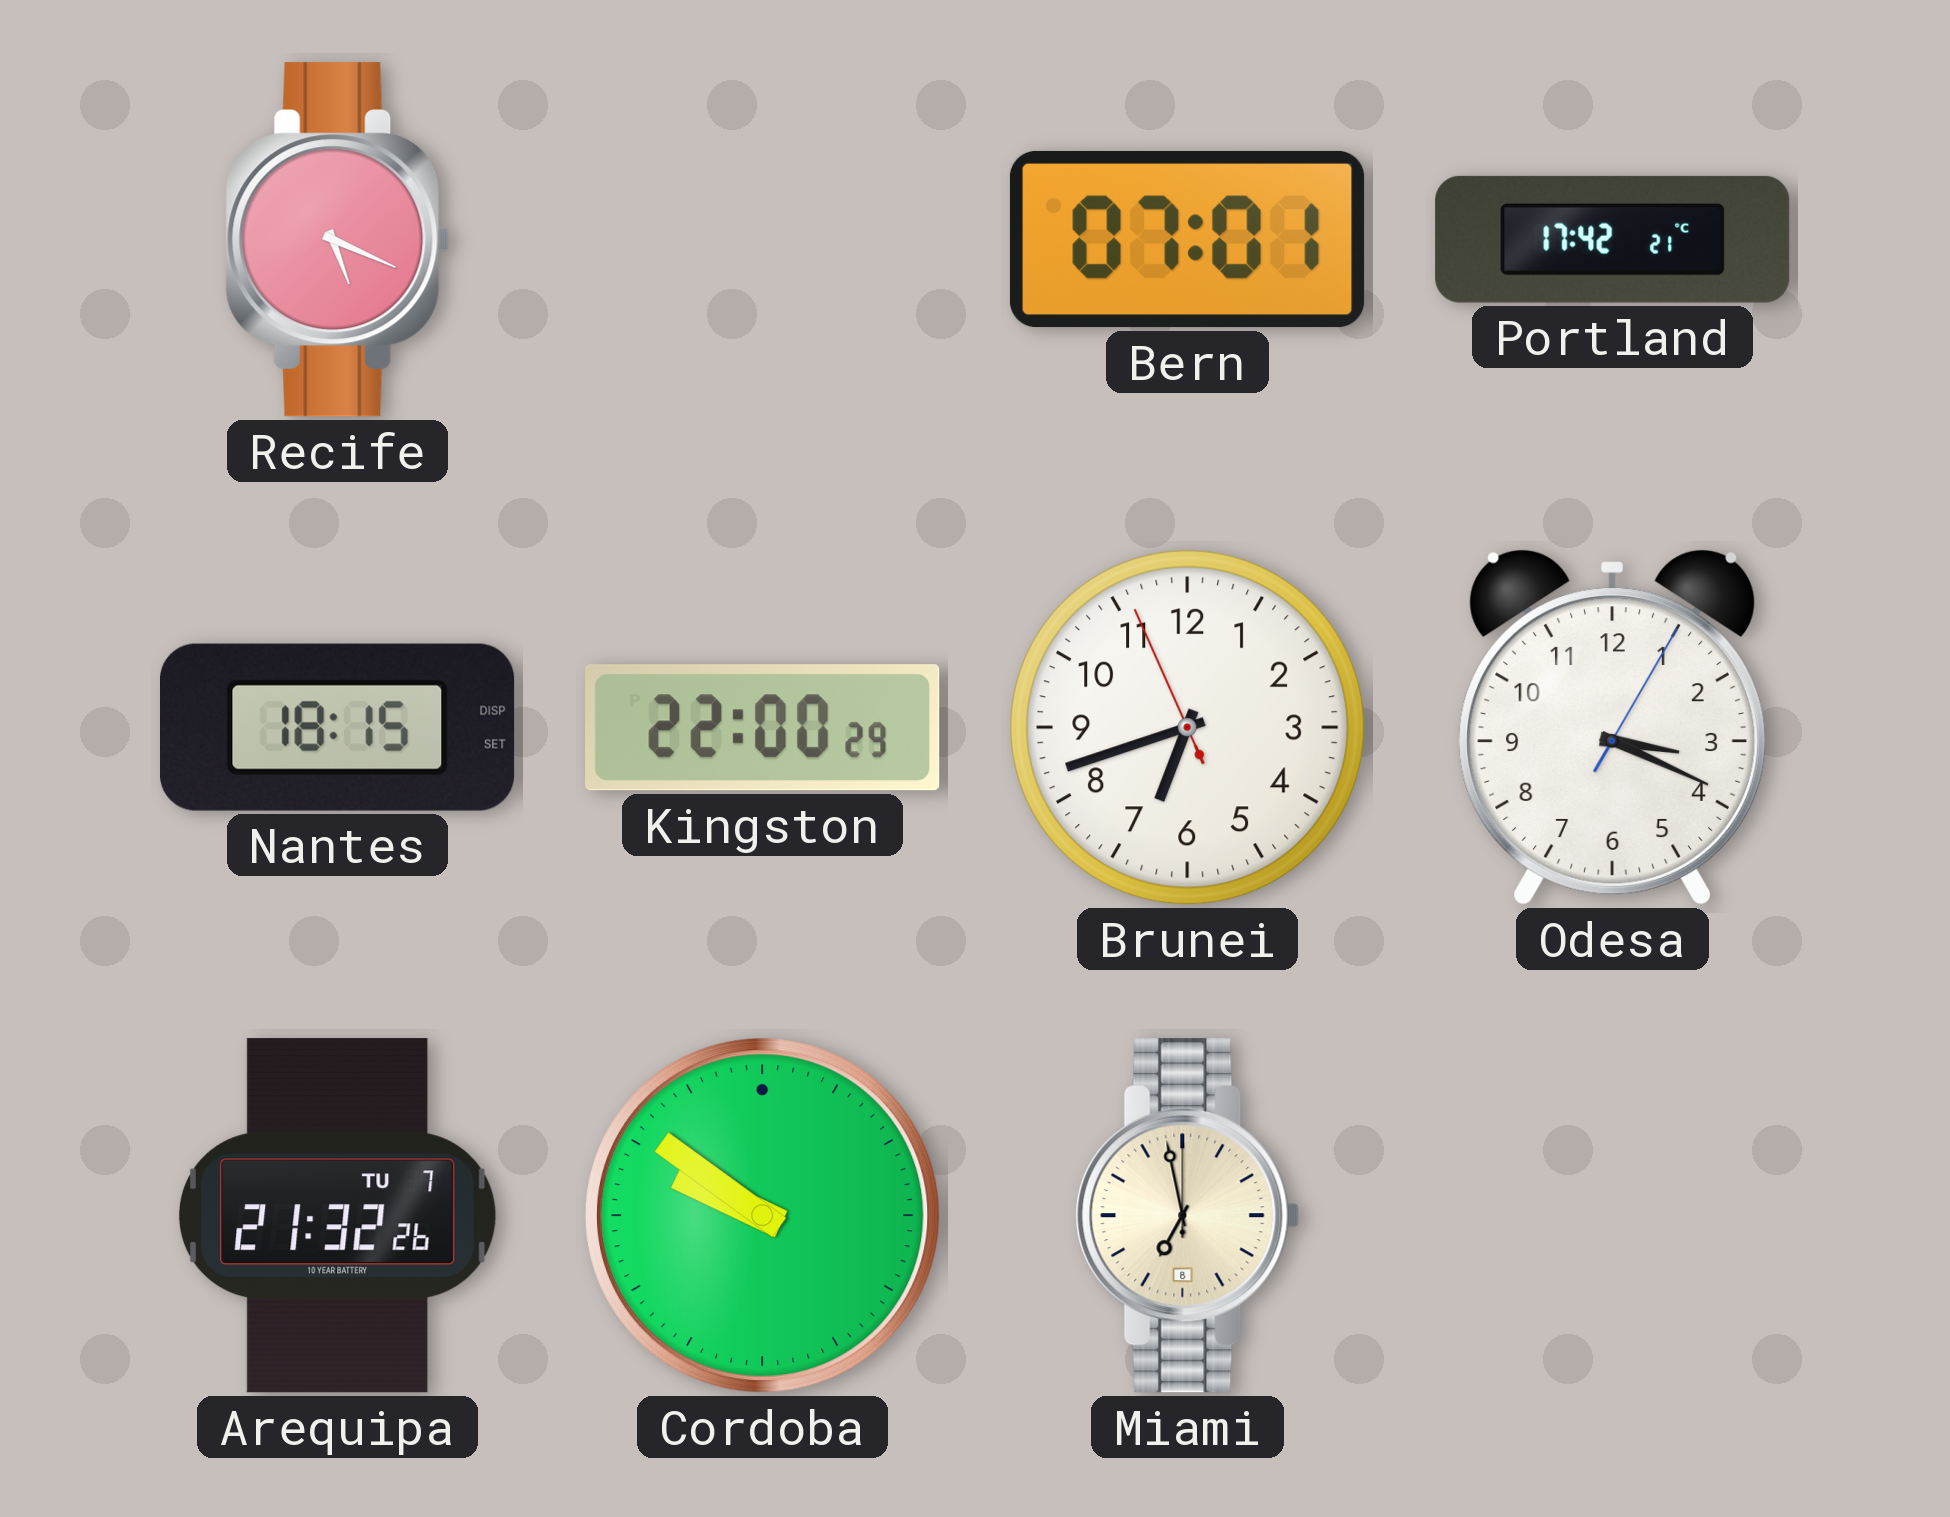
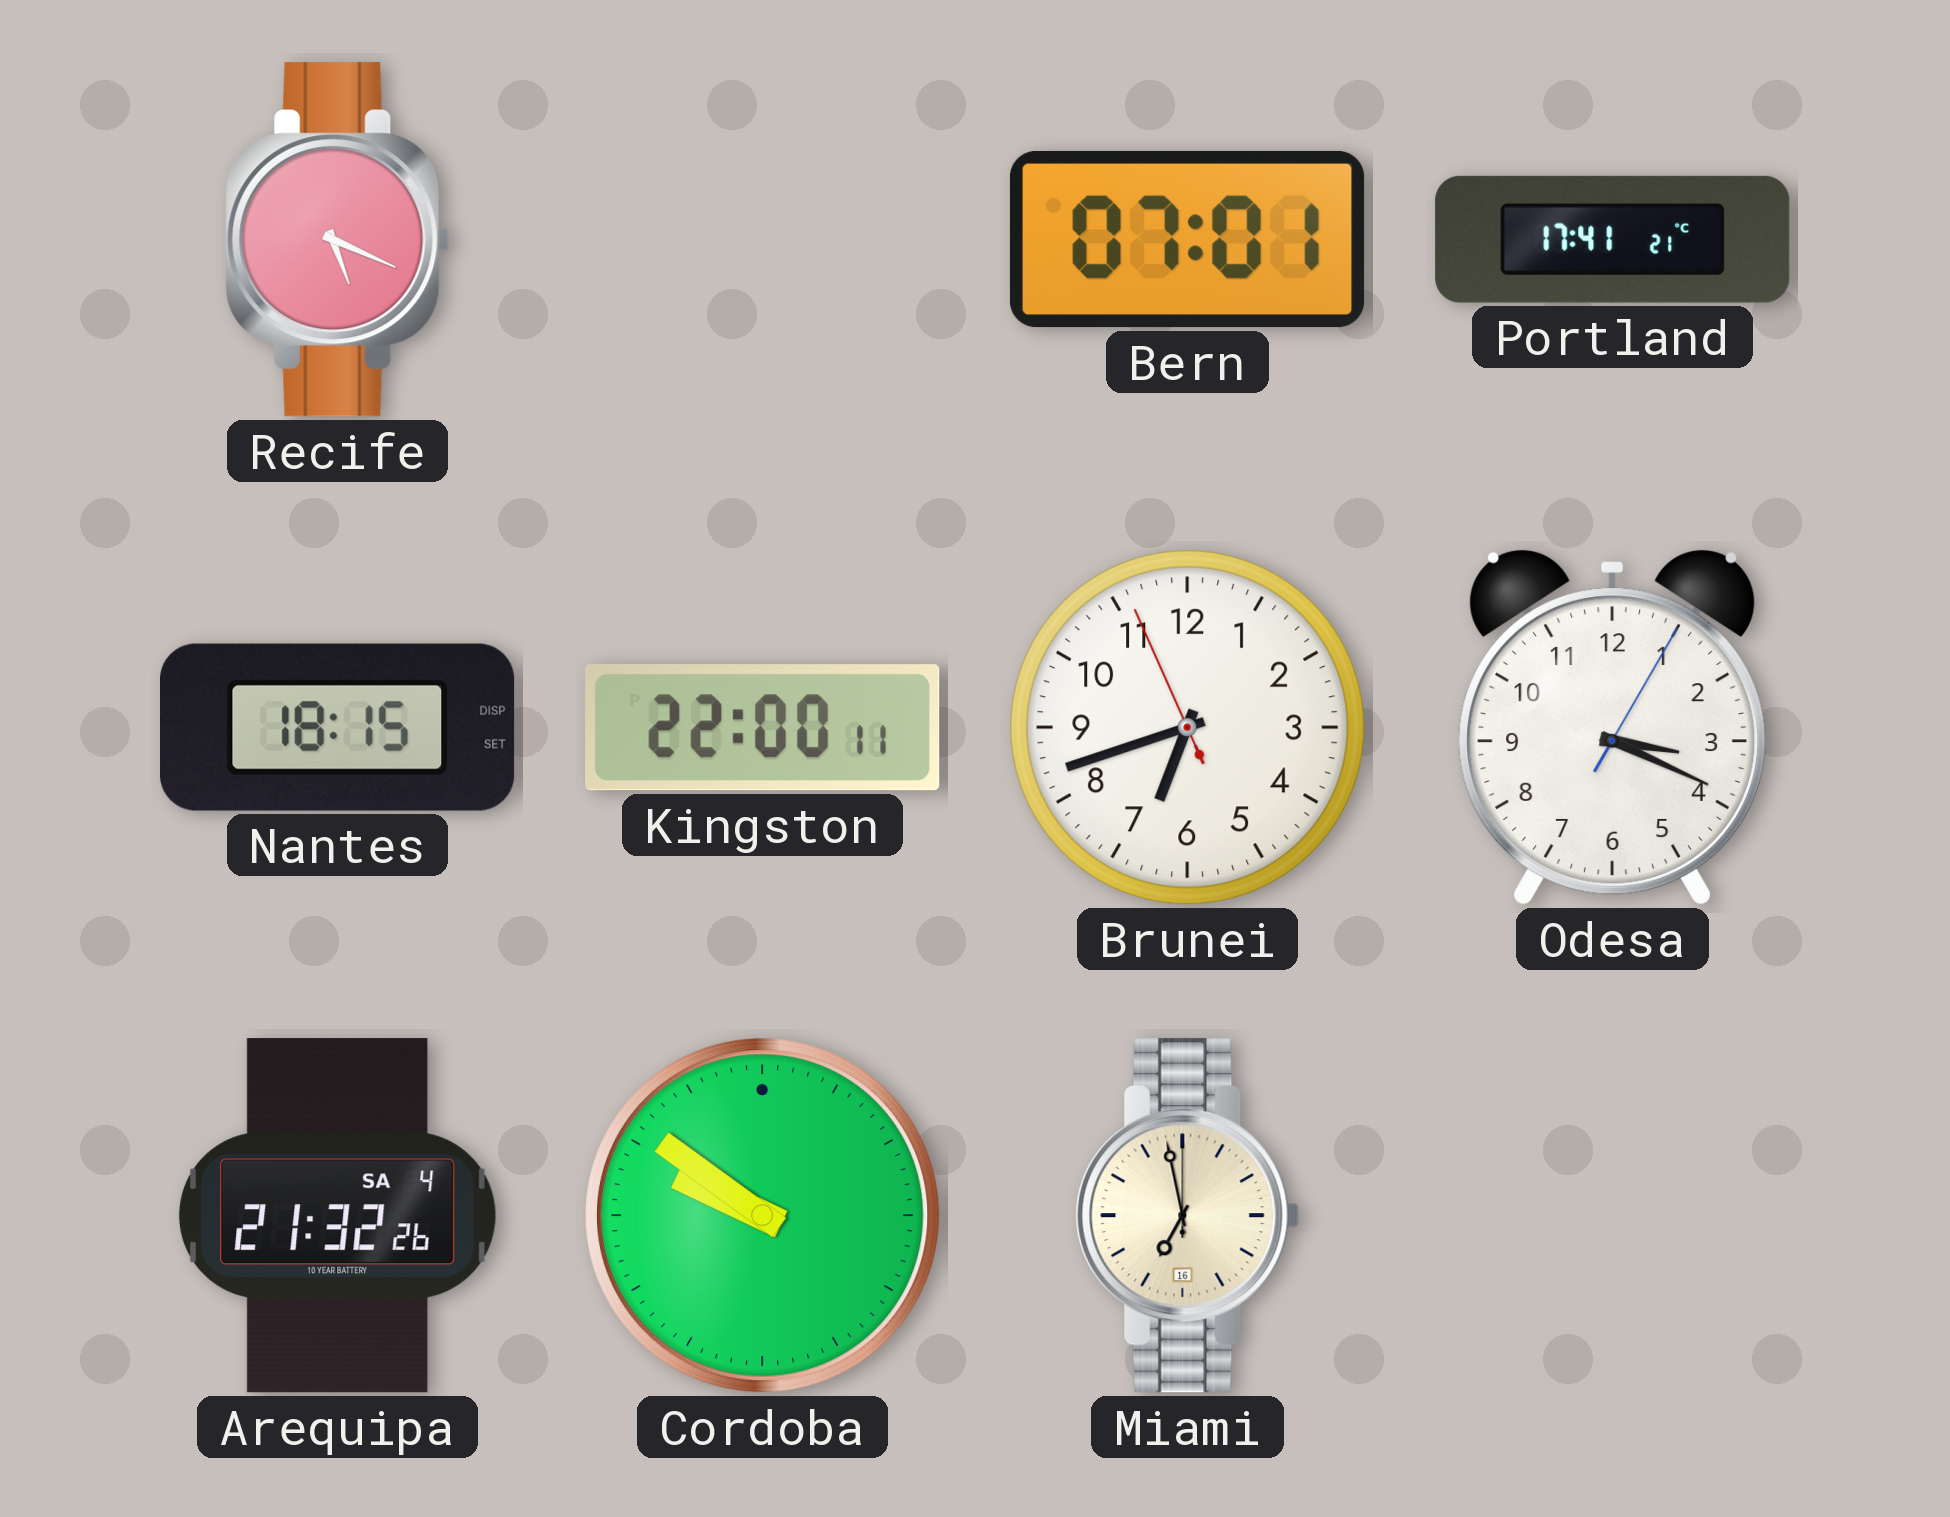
Portland: 17:42 -> 17:41 (1613, 239)
Kingston: 22:00:29 -> 22:00:11 (763, 728)
Arequipa date: TU 7 -> SA 4 (337, 1216)
Miami date: 8 -> 16 (1188, 1216)
